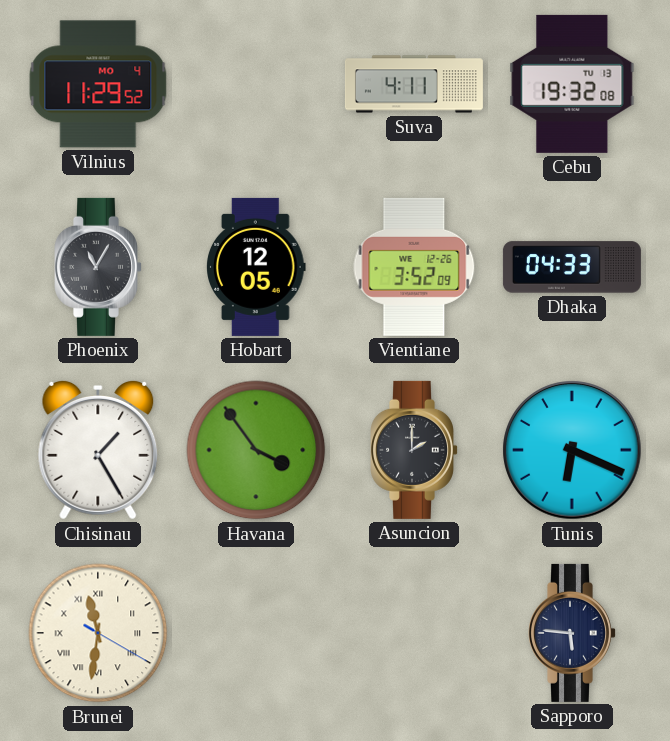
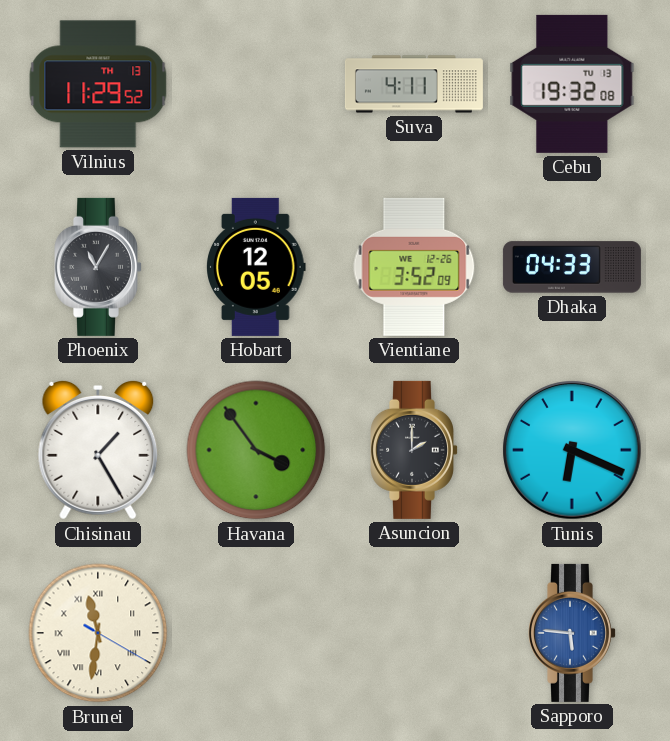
Vilnius date: MO 4 -> TH 13 (98, 84)
Sapporo dial: navy -> blue (573, 633)
